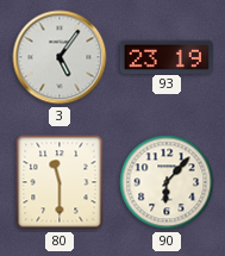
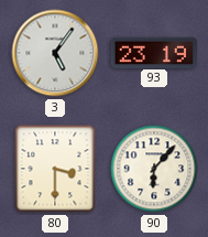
80: 11:30 -> 3:30 (55, 169)
